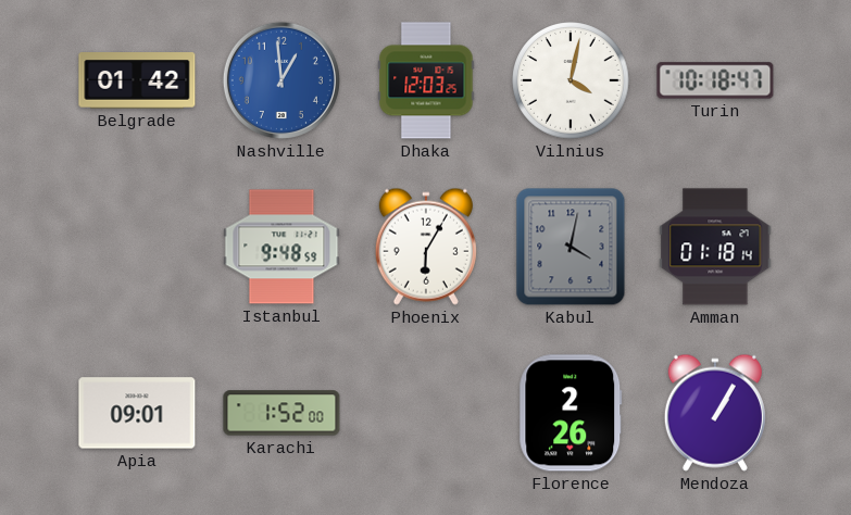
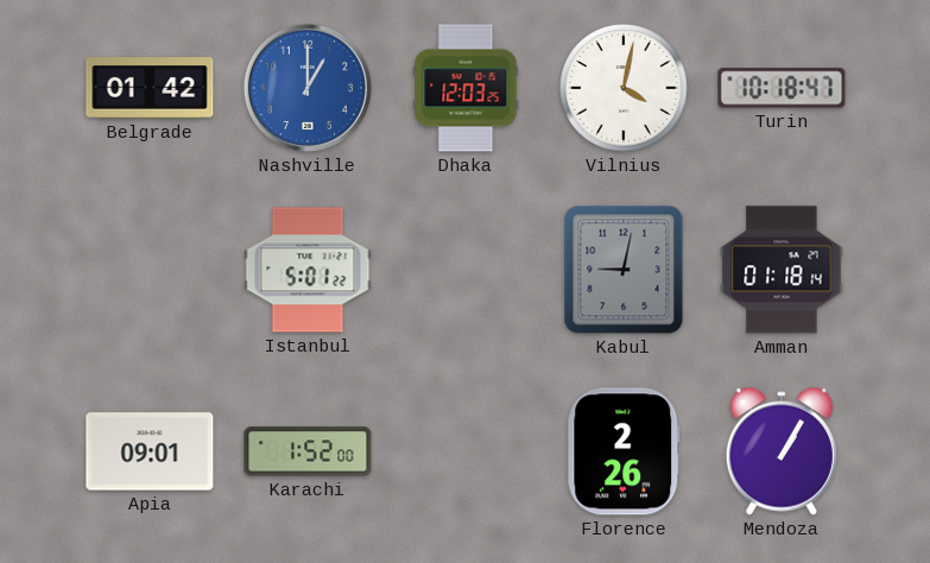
Nashville: 12:59 -> 1:00 (308, 88)
Istanbul: 9:48 -> 5:01 (308, 270)
Phoenix: 6:05 -> none (426, 247)
Kabul: 4:02 -> 9:02 (624, 270)
